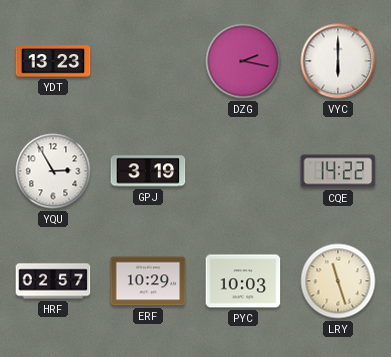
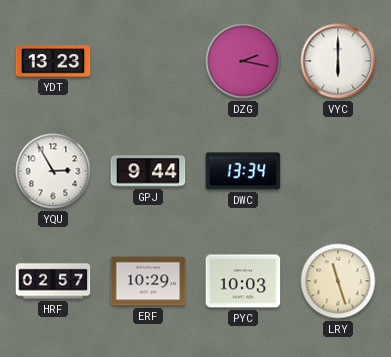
GPJ: 3:19 -> 9:44 (148, 171)
DWC: none -> 13:34 (243, 171)
CQE: 14:22 -> none (338, 171)
